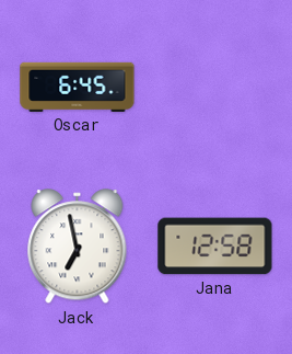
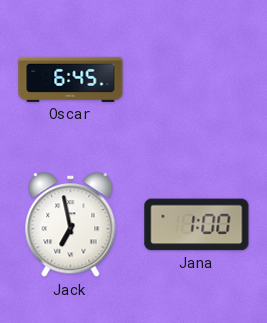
Jana: 12:58 -> 1:00 (197, 225)
